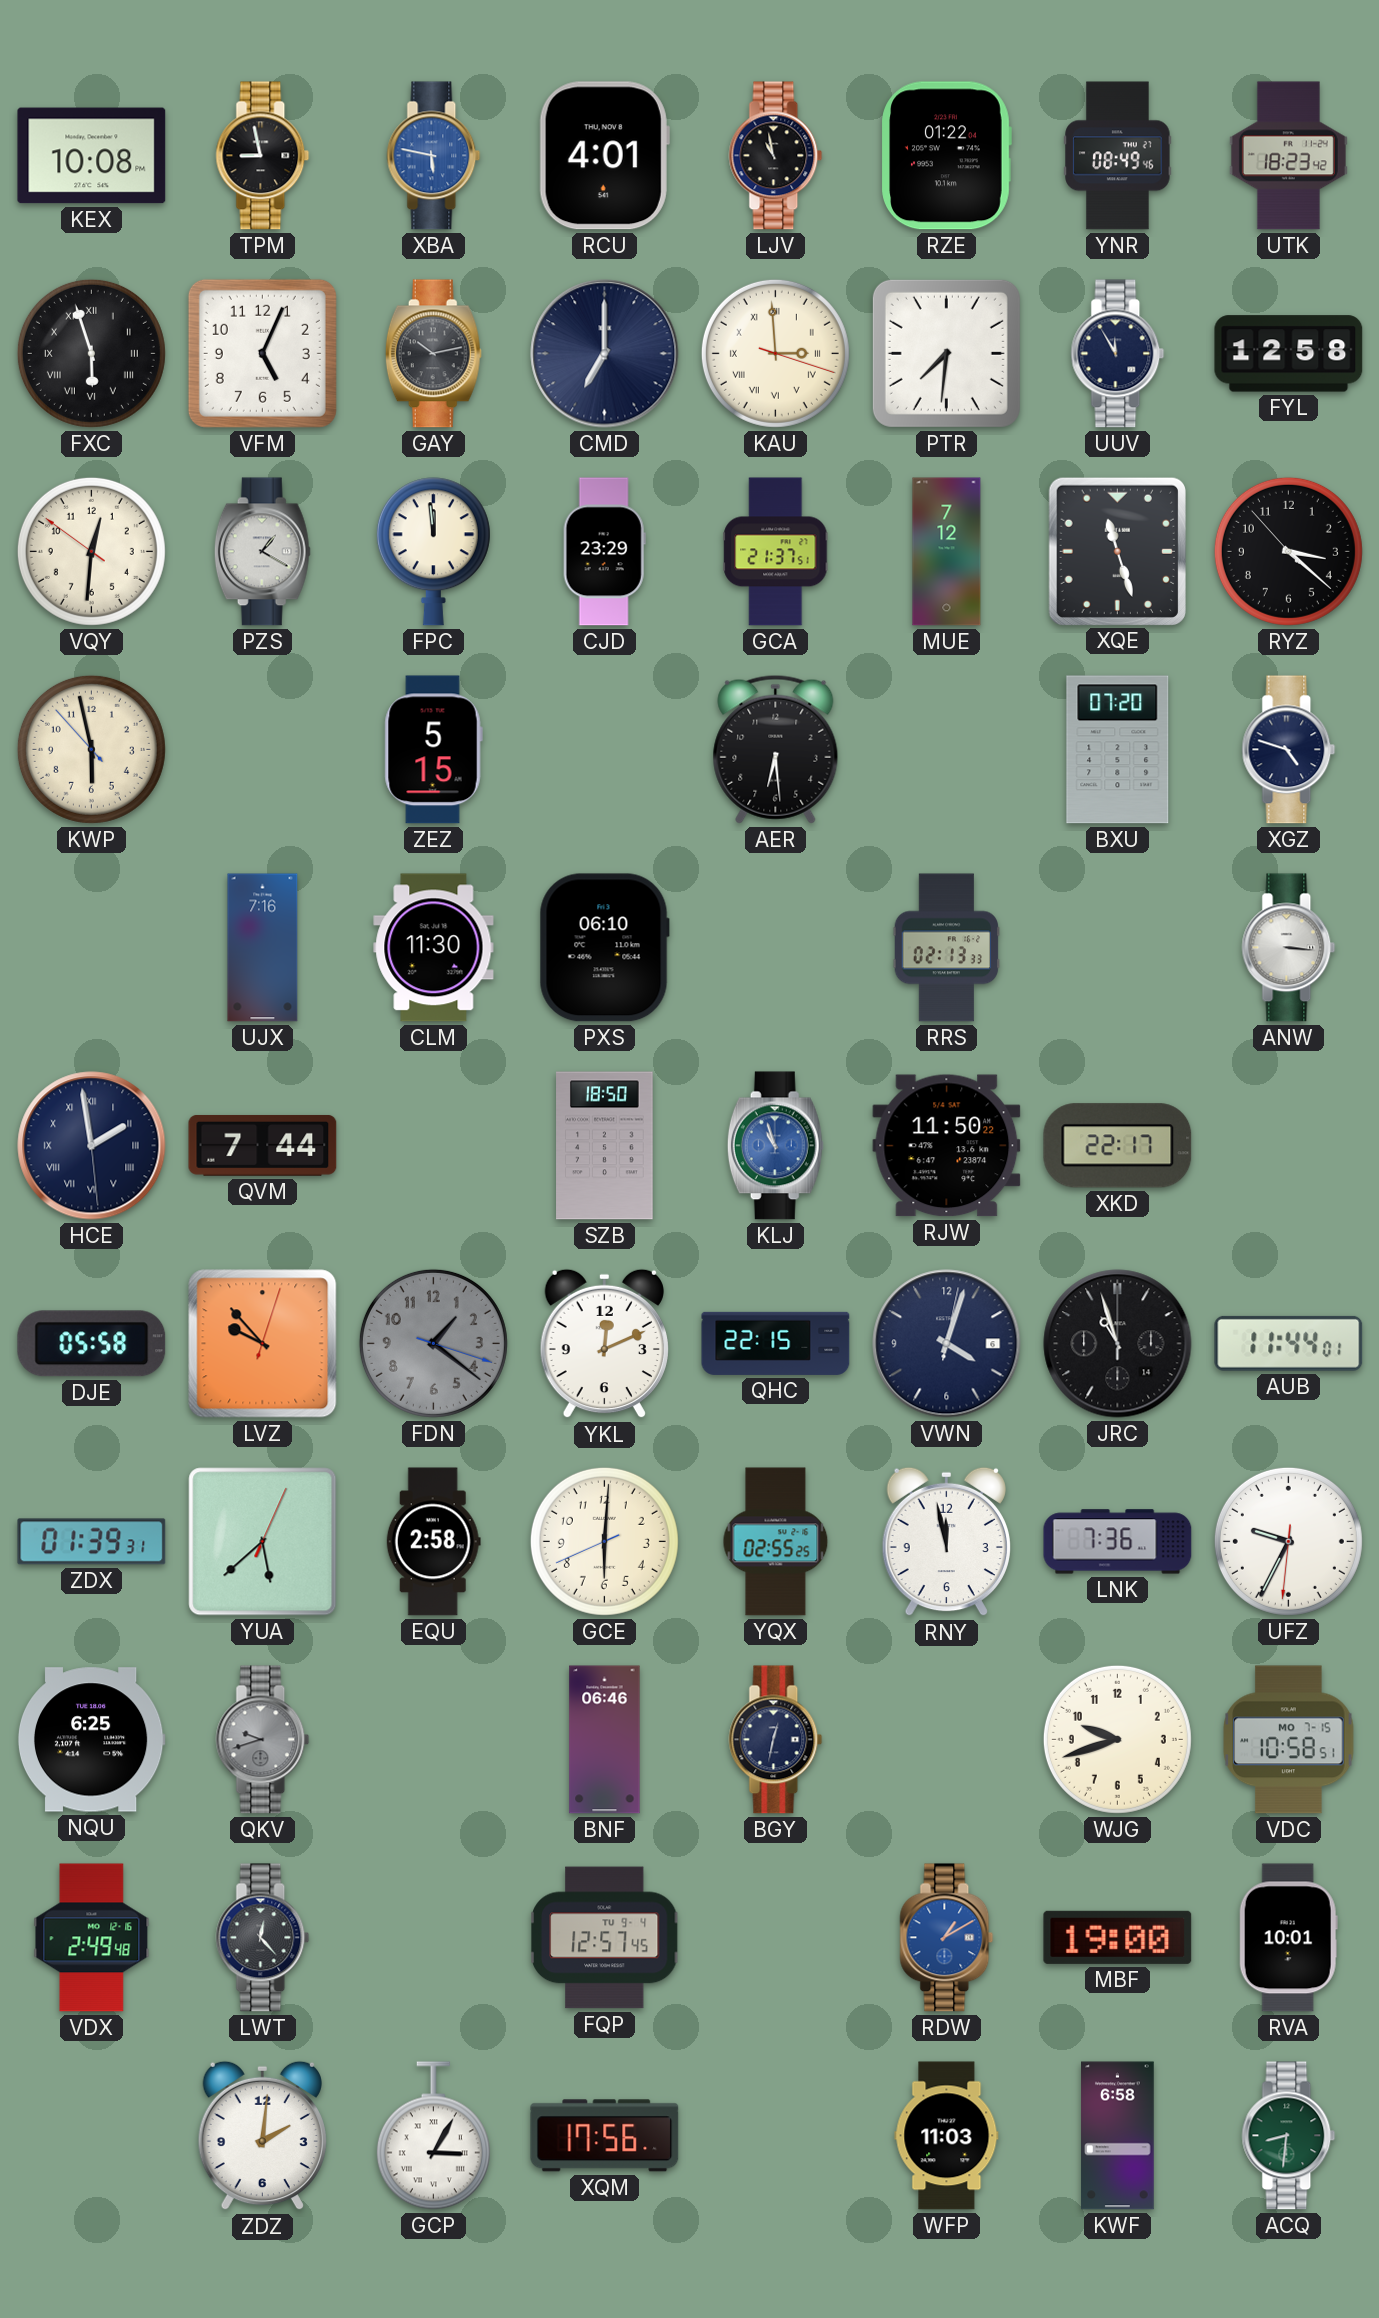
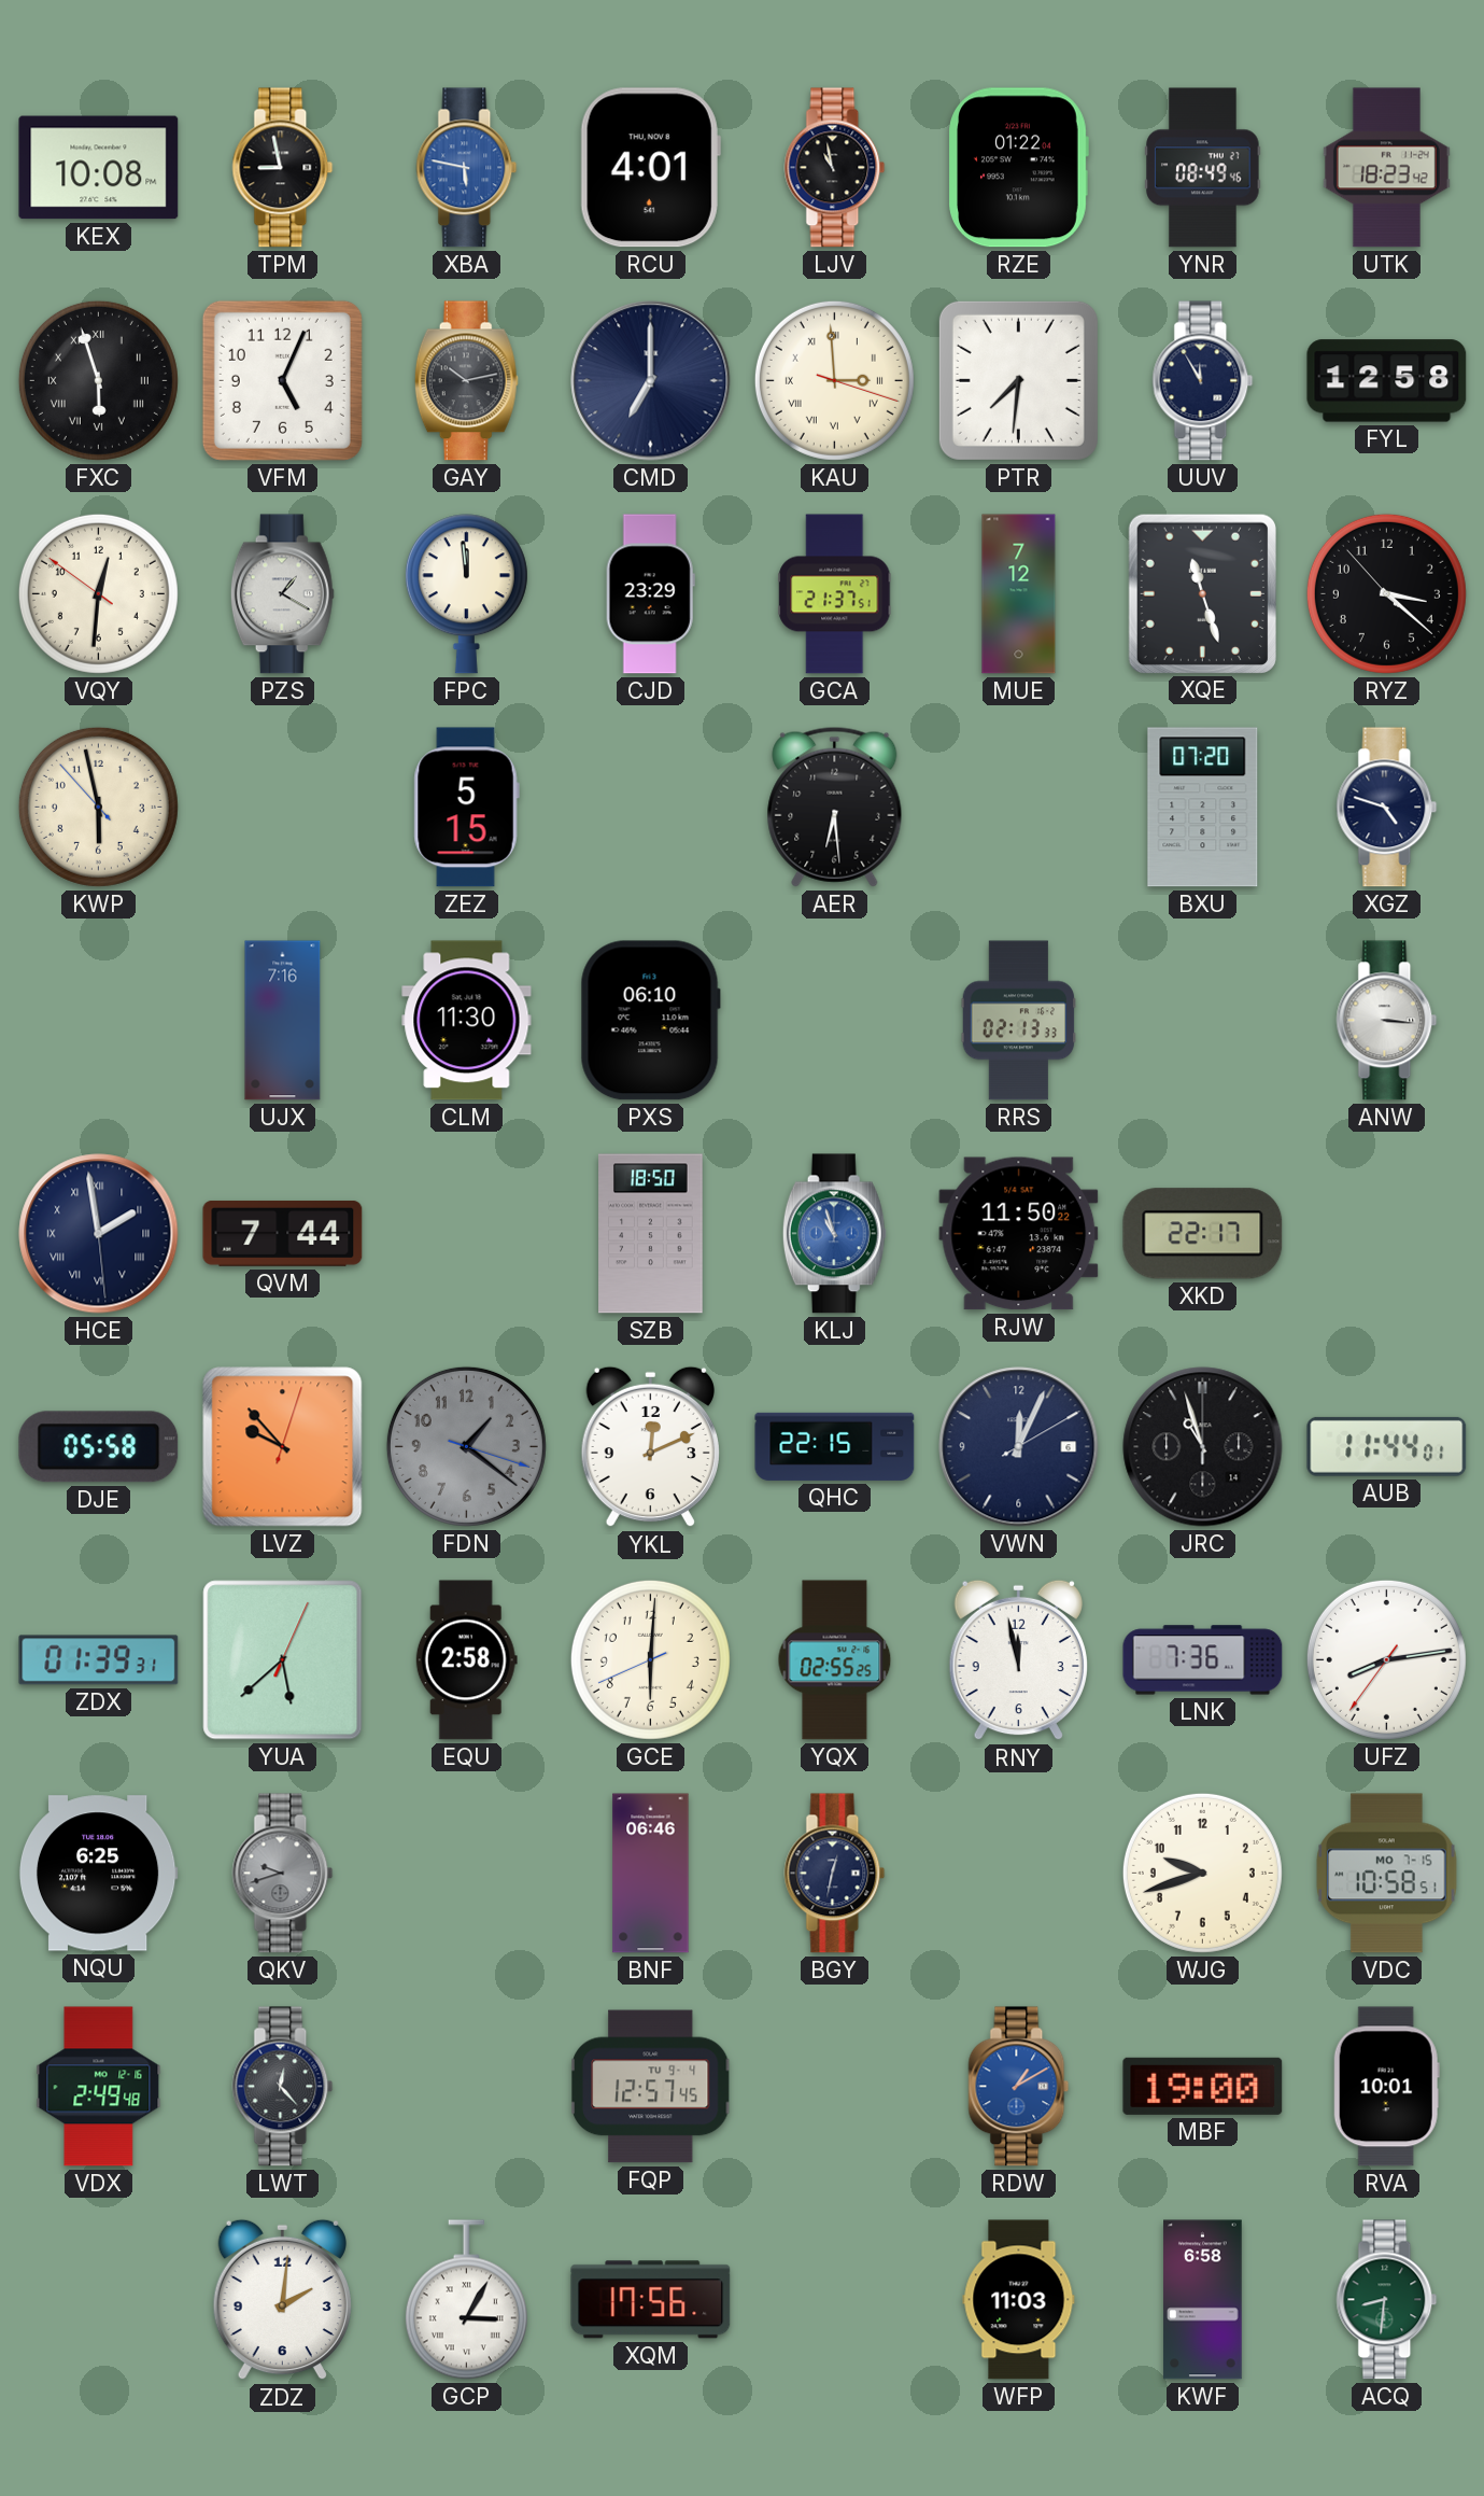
VWN: 4:03 -> 12:04 (1019, 1447)
UFZ: 9:34 -> 8:13 (1386, 1659)
